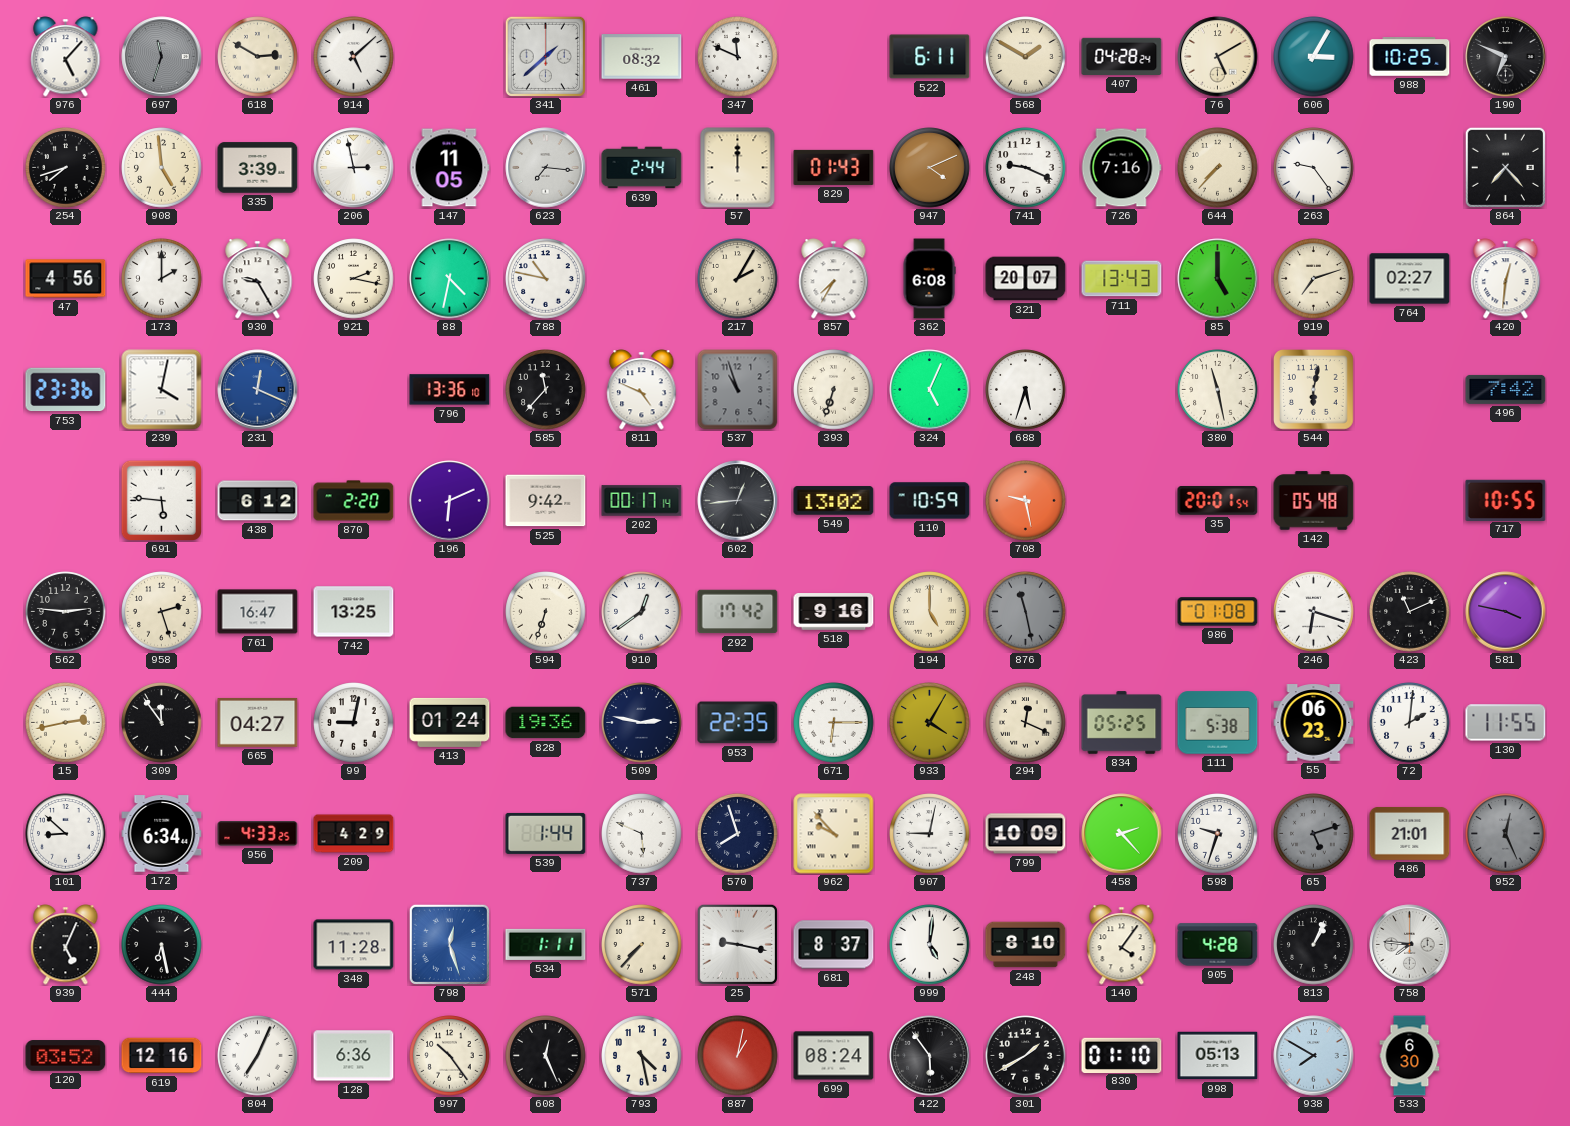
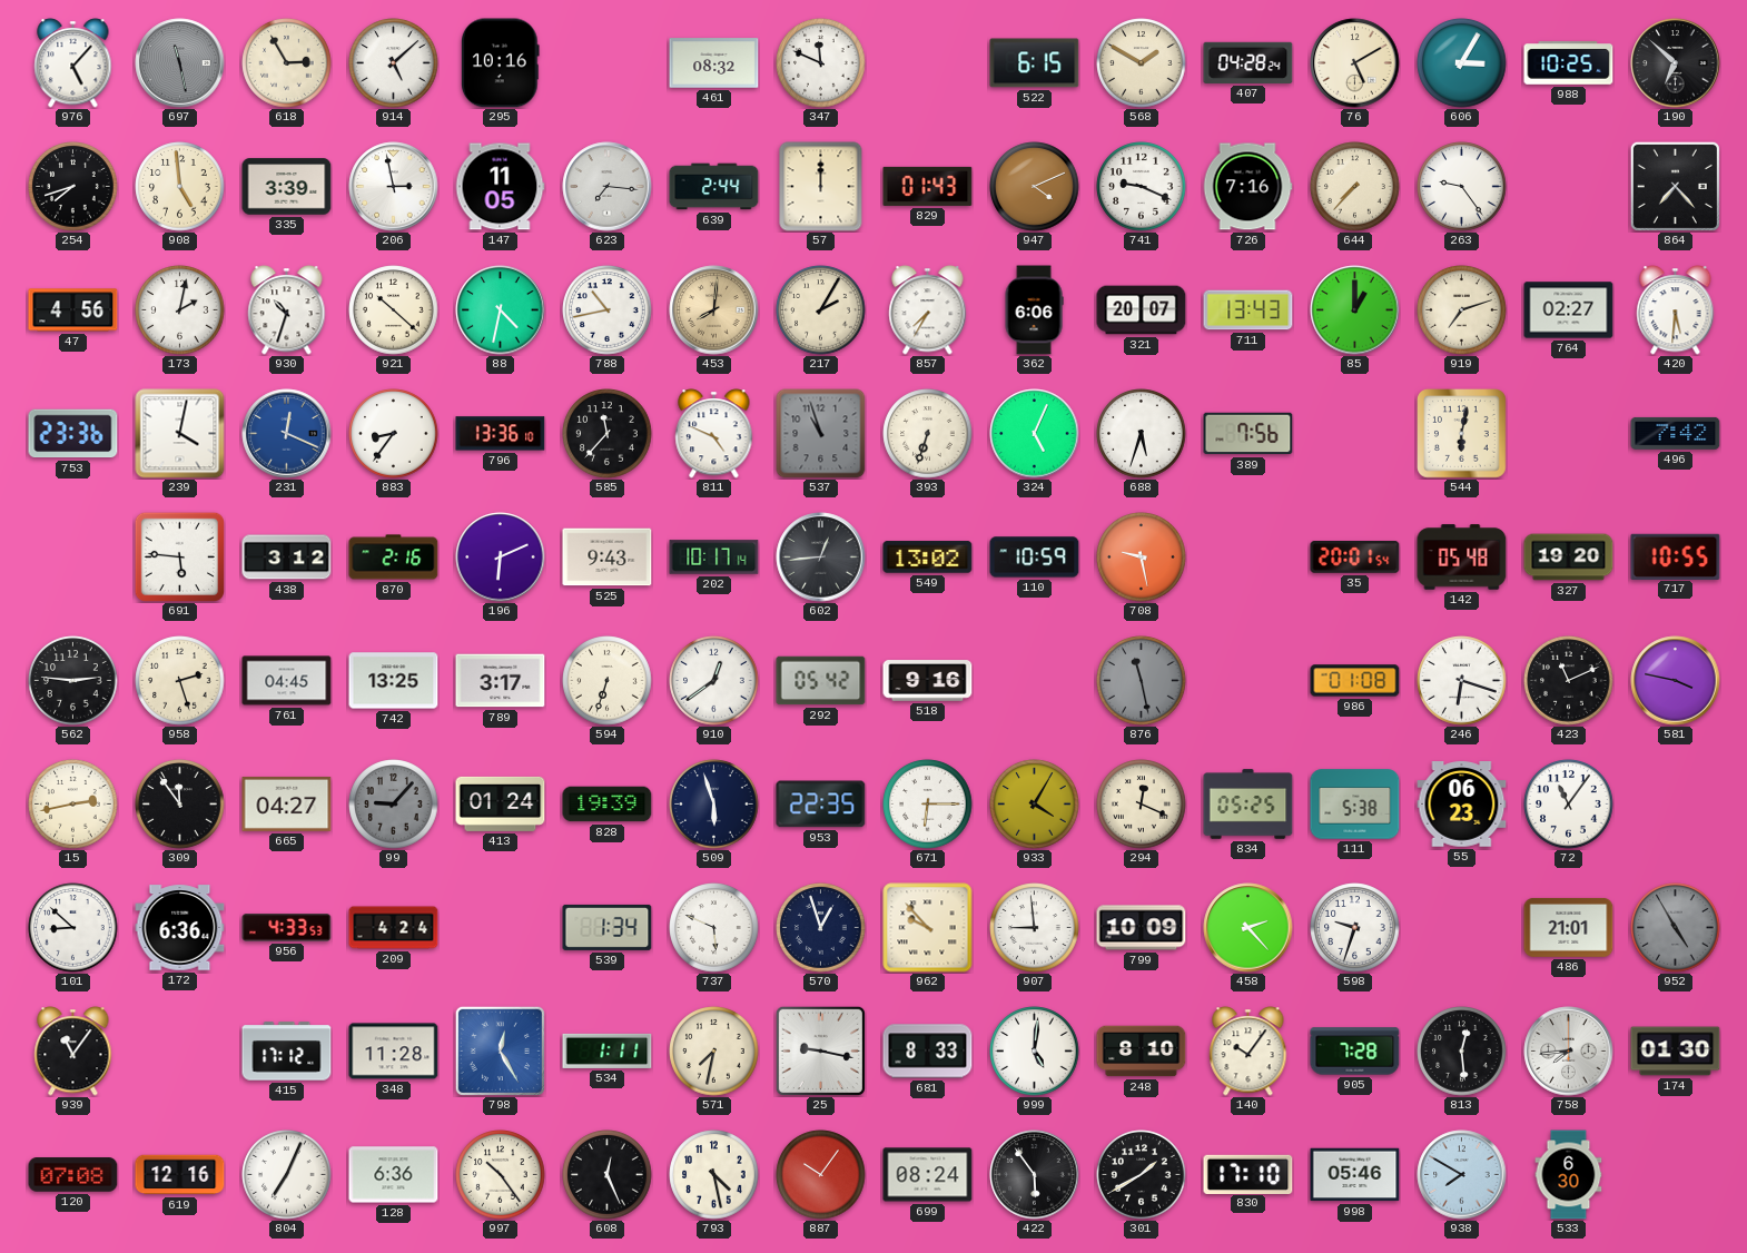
697: 11:33 -> 11:28 (180, 63)
618: 2:50 -> 2:55 (287, 63)
295: none -> 10:16 (501, 63)
341: 1:38 -> none (545, 56)
522: 6:11 -> 6:15 (1035, 63)
190: 6:49 -> 6:52 (1676, 63)
173: 2:00 -> 2:02 (180, 310)
930: 9:25 -> 10:33 (287, 310)
921: 2:17 -> 10:22 (394, 310)
788: 10:47 -> 10:43 (608, 310)
453: none -> 8:01 (714, 310)
362: 6:08 -> 6:06 (1034, 310)
85: 5:00 -> 1:00 (1355, 310)
420: 12:31 -> 5:31 (1676, 310)
883: none -> 8:36 (394, 434)
389: none -> 7:56 (1248, 434)
380: 11:28 -> none (1218, 390)
438: 6:12 -> 3:12 (287, 558)
870: 2:20 -> 2:16 (394, 558)
525: 9:42 -> 9:43 (608, 558)
202: 00:17 -> 10:17 (714, 558)
327: none -> 19:20 (1569, 558)
761: 16:47 -> 04:45 (287, 681)
789: none -> 3:17 (501, 681)
292: 17:42 -> 05:42 (821, 681)
194: 5:00 -> none (930, 612)
99: 9:02 -> 9:07 (394, 805)
99 dial: white -> grey (394, 805)
828: 19:36 -> 19:39 (608, 805)
509: 2:47 -> 5:57 (714, 805)
72: 2:01 -> 11:06 (1569, 805)
130: 11:55 -> none (1506, 723)
172: 6:34 -> 6:36 (180, 928)
956: 4:33:25 -> 4:33:53 (287, 928)
209: 4:29 -> 4:24 (394, 928)
539: 1:44 -> 1:34 (608, 927)
570: 7:57 -> 12:57 (821, 928)
907: 9:02 -> 8:59 (1035, 928)
65: 5:12 -> none (1314, 834)
952: 12:26 -> 4:55 (1676, 928)
939: 5:04 -> 11:06 (73, 1052)
444: 6:28 -> none (162, 945)
415: none -> 17:12 (287, 1052)
798: 12:27 -> 12:25 (500, 1050)
571: 7:37 -> 7:32 (714, 1052)
681: 8:37 -> 8:33 (928, 1052)
140: 4:06 -> 10:06 (1248, 1052)
905: 4:28 -> 7:28 (1355, 1052)
813: 1:04 -> 12:29 (1462, 1052)
758: 7:46 -> 7:44 (1569, 1052)
174: none -> 01:30 (1676, 1052)
120: 03:52 -> 07:08 (73, 1175)
887: 1:02 -> 10:06 (821, 1175)
830: 01:10 -> 17:10 (1248, 1174)
998: 05:13 -> 05:46 (1355, 1175)
